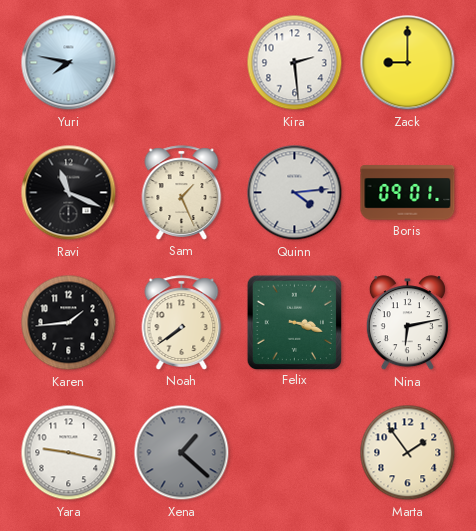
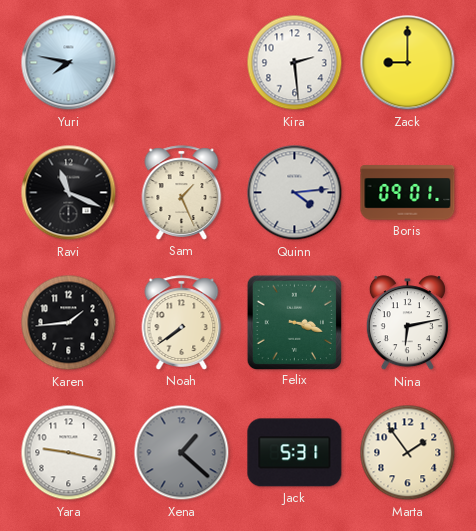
Jack: none -> 5:31 (295, 453)
